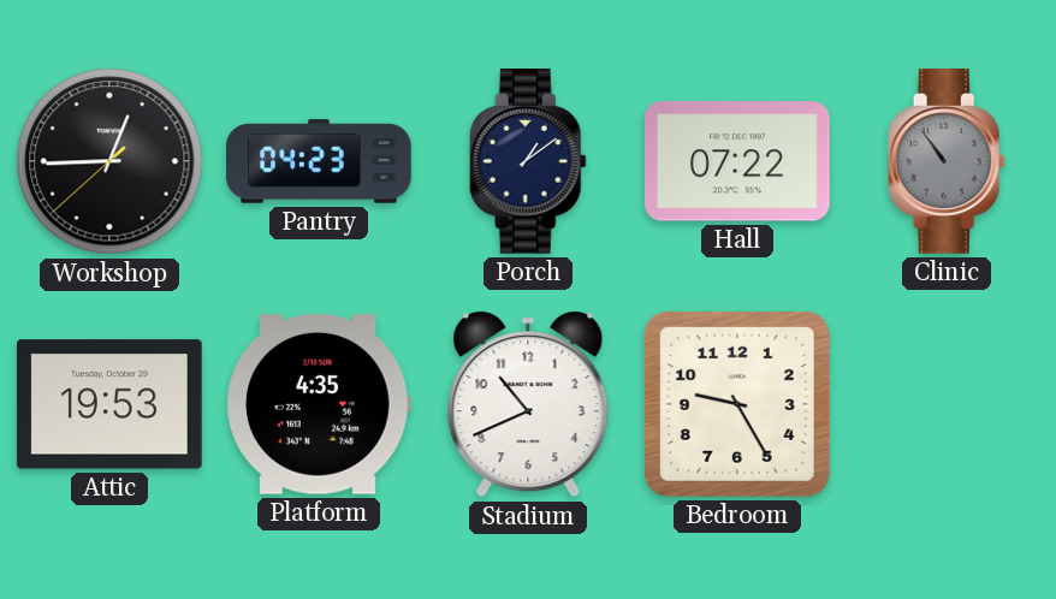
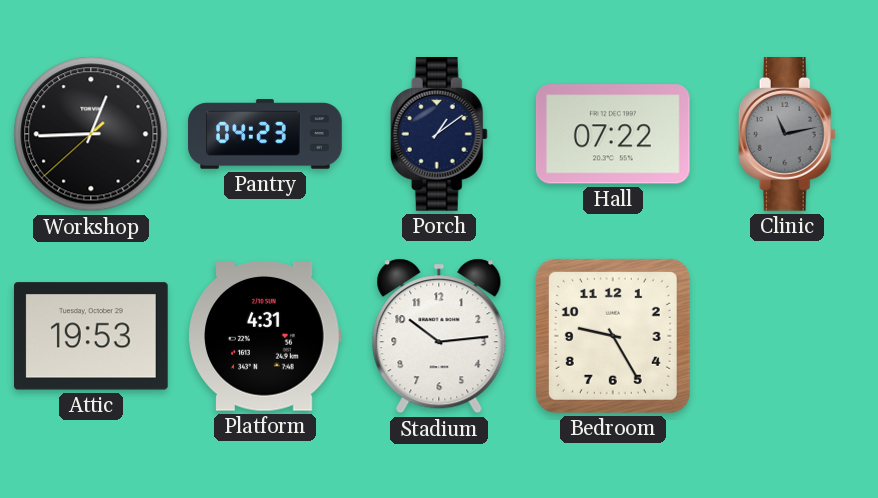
Clinic: 10:54 -> 11:13 (787, 135)
Platform: 4:35 -> 4:31 (265, 336)
Stadium: 10:41 -> 10:14 (439, 336)
